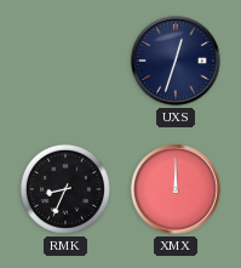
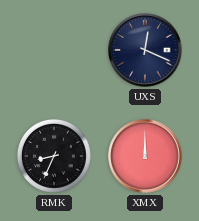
UXS: 12:33 -> 12:19 (145, 50)
